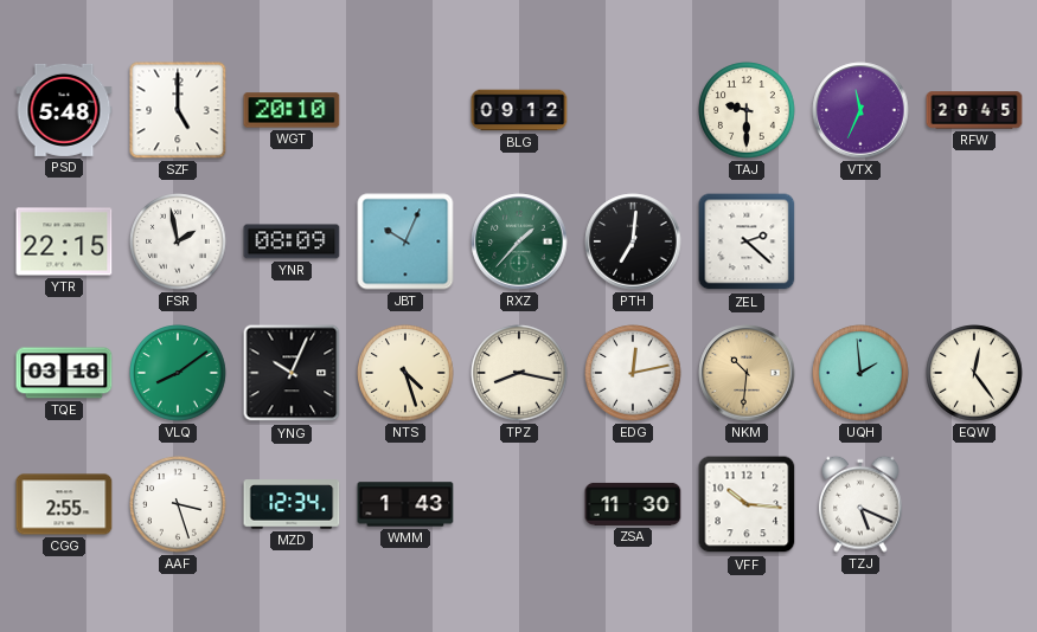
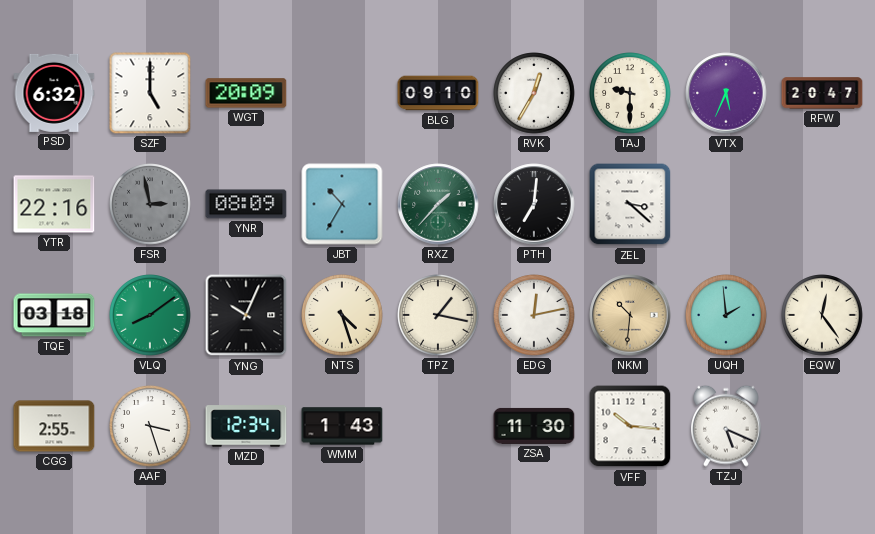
PSD: 5:48 -> 6:32 (54, 93)
WGT: 20:10 -> 20:09 (246, 93)
BLG: 09:12 -> 09:10 (438, 93)
RVK: none -> 12:35 (534, 93)
VTX: 11:34 -> 5:34 (726, 93)
RFW: 20:45 -> 20:47 (822, 93)
YTR: 22:15 -> 22:16 (54, 204)
FSR: 1:58 -> 2:58 (150, 204)
FSR dial: white -> grey (150, 204)
JBT: 10:04 -> 10:35 (342, 204)
ZEL: 2:22 -> 3:22 (630, 204)
TPZ: 8:17 -> 1:17 (438, 315)
